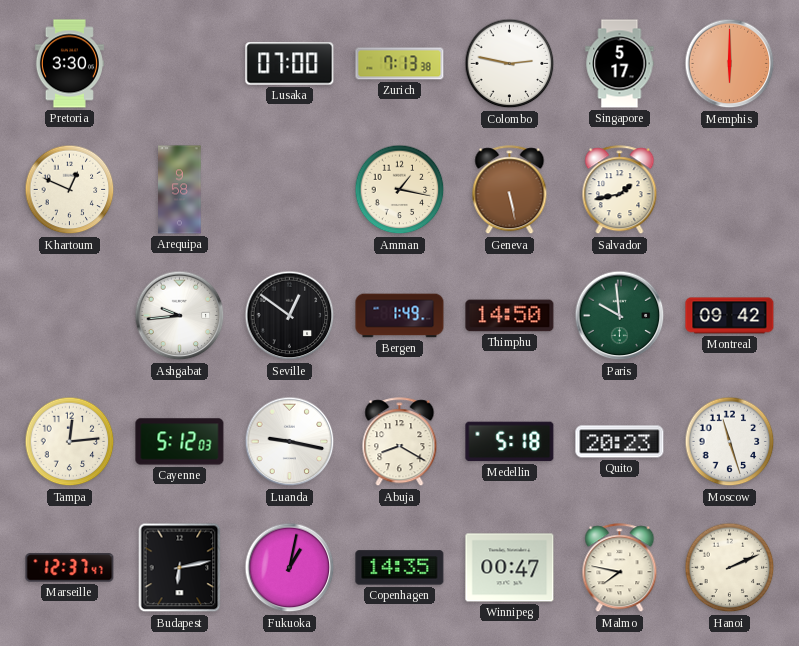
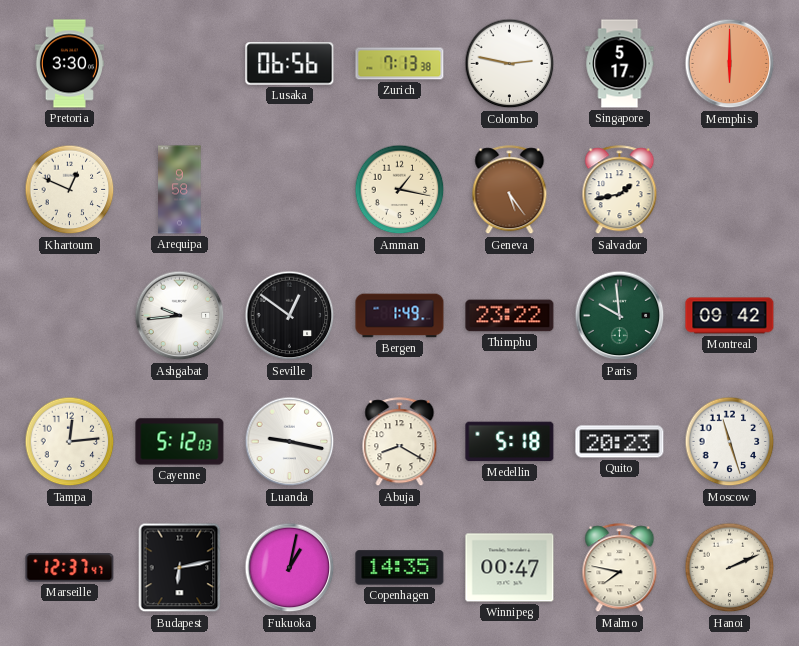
Lusaka: 07:00 -> 06:56 (290, 64)
Geneva: 5:28 -> 5:24 (510, 190)
Thimphu: 14:50 -> 23:22 (510, 316)
